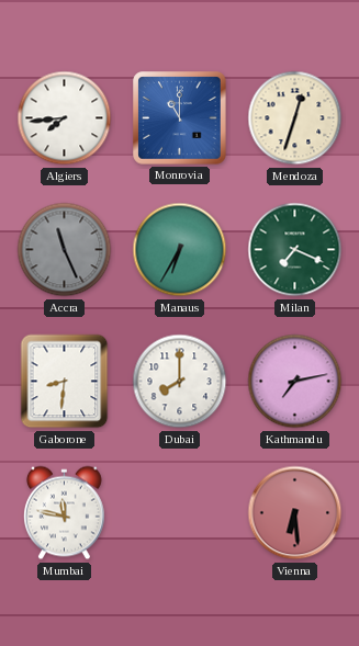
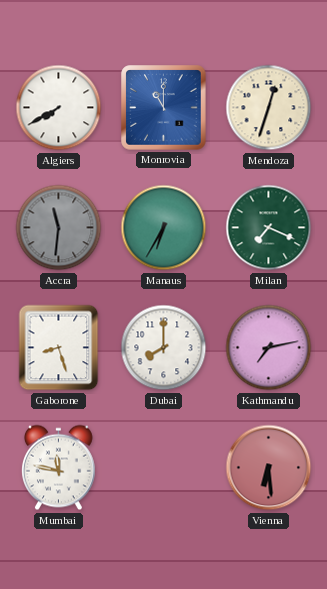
Algiers: 7:44 -> 7:40 (59, 108)
Accra: 11:26 -> 11:31 (59, 228)
Gaborone: 8:31 -> 8:27 (59, 348)
